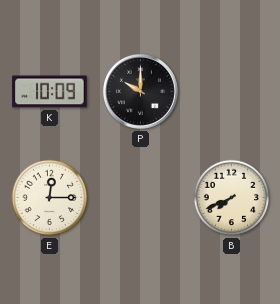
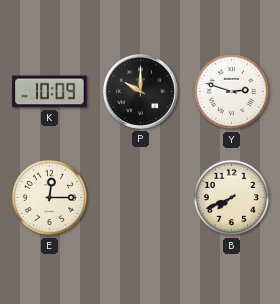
Y: none -> 2:48 (232, 92)
